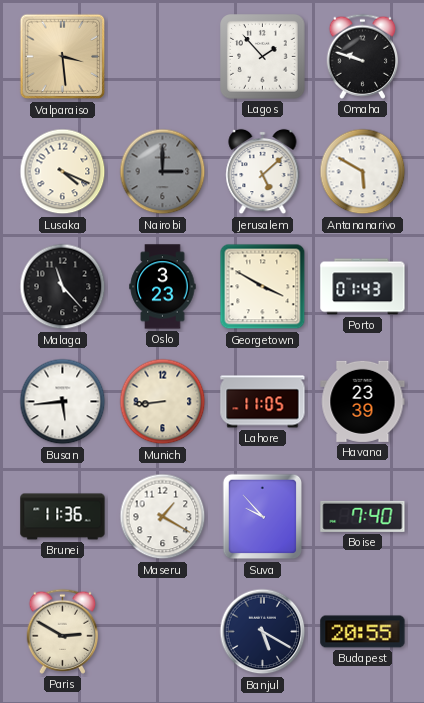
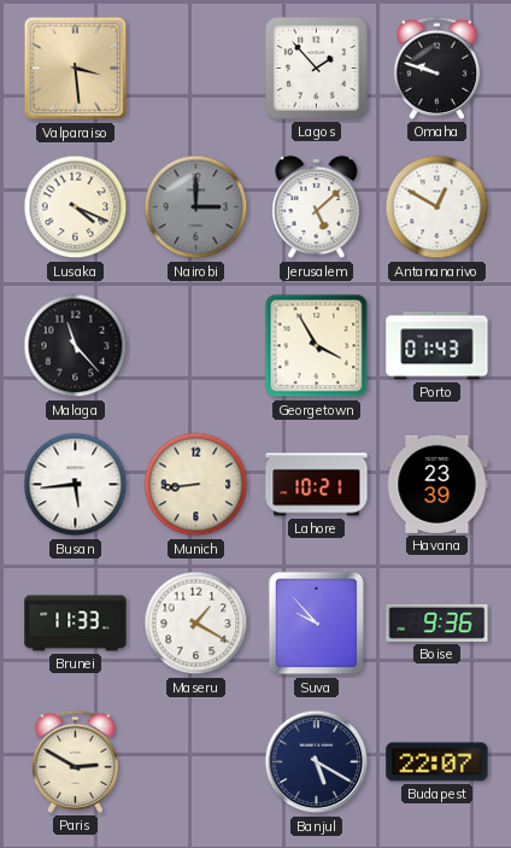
Antananarivo: 5:50 -> 12:50 (437, 207)
Oslo: 3:23 -> none (163, 287)
Georgetown: 3:50 -> 3:55 (317, 346)
Lahore: 11:05 -> 10:21 (317, 485)
Brunei: 11:36 -> 11:33 (76, 624)
Boise: 7:40 -> 9:36 (437, 622)
Budapest: 20:55 -> 22:07 (437, 762)
